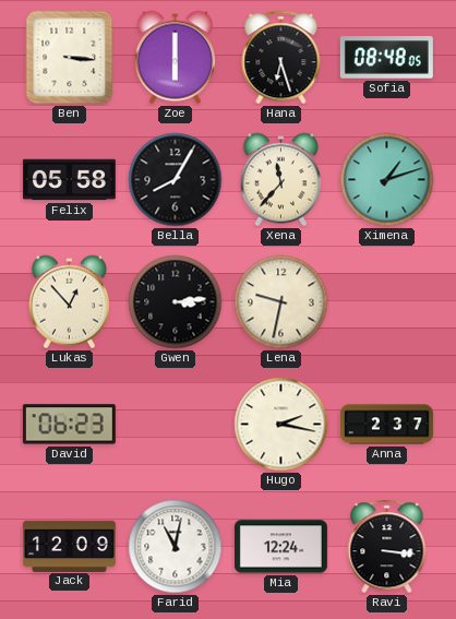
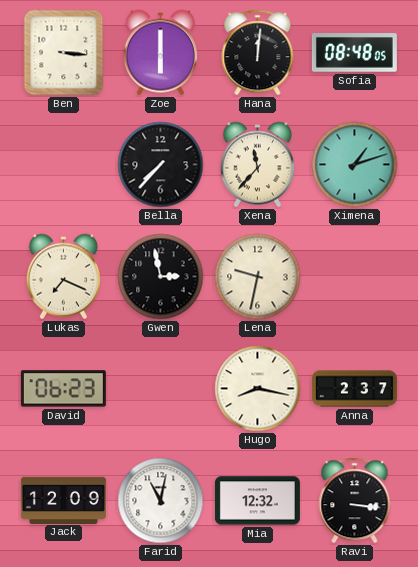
Hana: 6:27 -> 12:01 (258, 53)
Felix: 05:58 -> none (69, 180)
Bella: 8:05 -> 7:37 (161, 165)
Lukas: 12:53 -> 7:19 (63, 277)
Gwen: 3:14 -> 2:58 (161, 277)
Hugo: 2:17 -> 8:17 (258, 389)
Mia: 12:24 -> 12:32 (257, 501)
